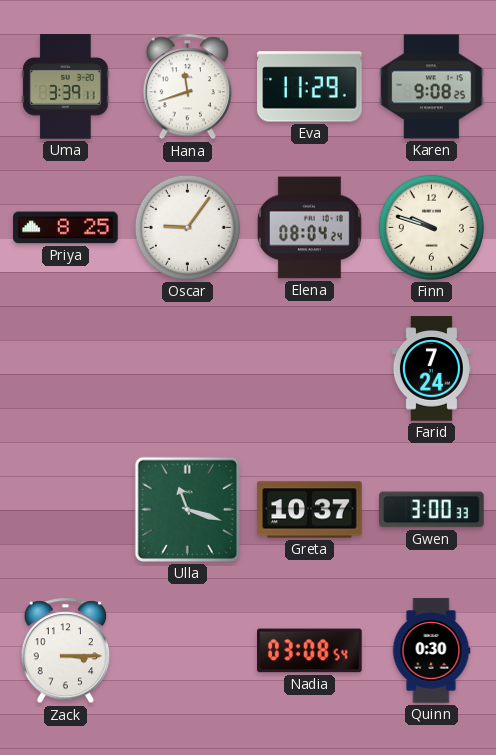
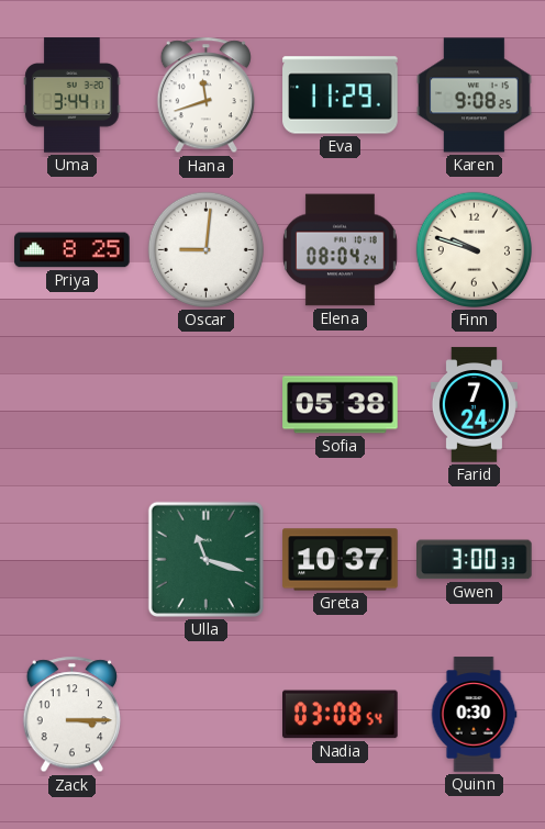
Uma: 3:39 -> 3:44 (73, 96)
Oscar: 9:06 -> 9:01 (205, 249)
Sofia: none -> 05:38 (341, 405)
